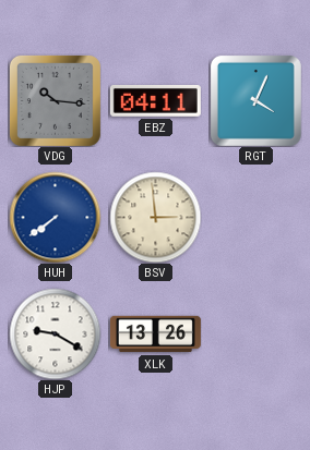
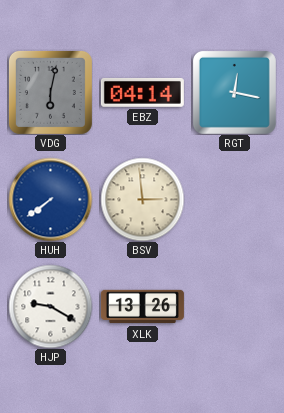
VDG: 10:16 -> 6:02 (50, 92)
EBZ: 04:11 -> 04:14 (142, 92)
RGT: 4:04 -> 12:17 (234, 92)
